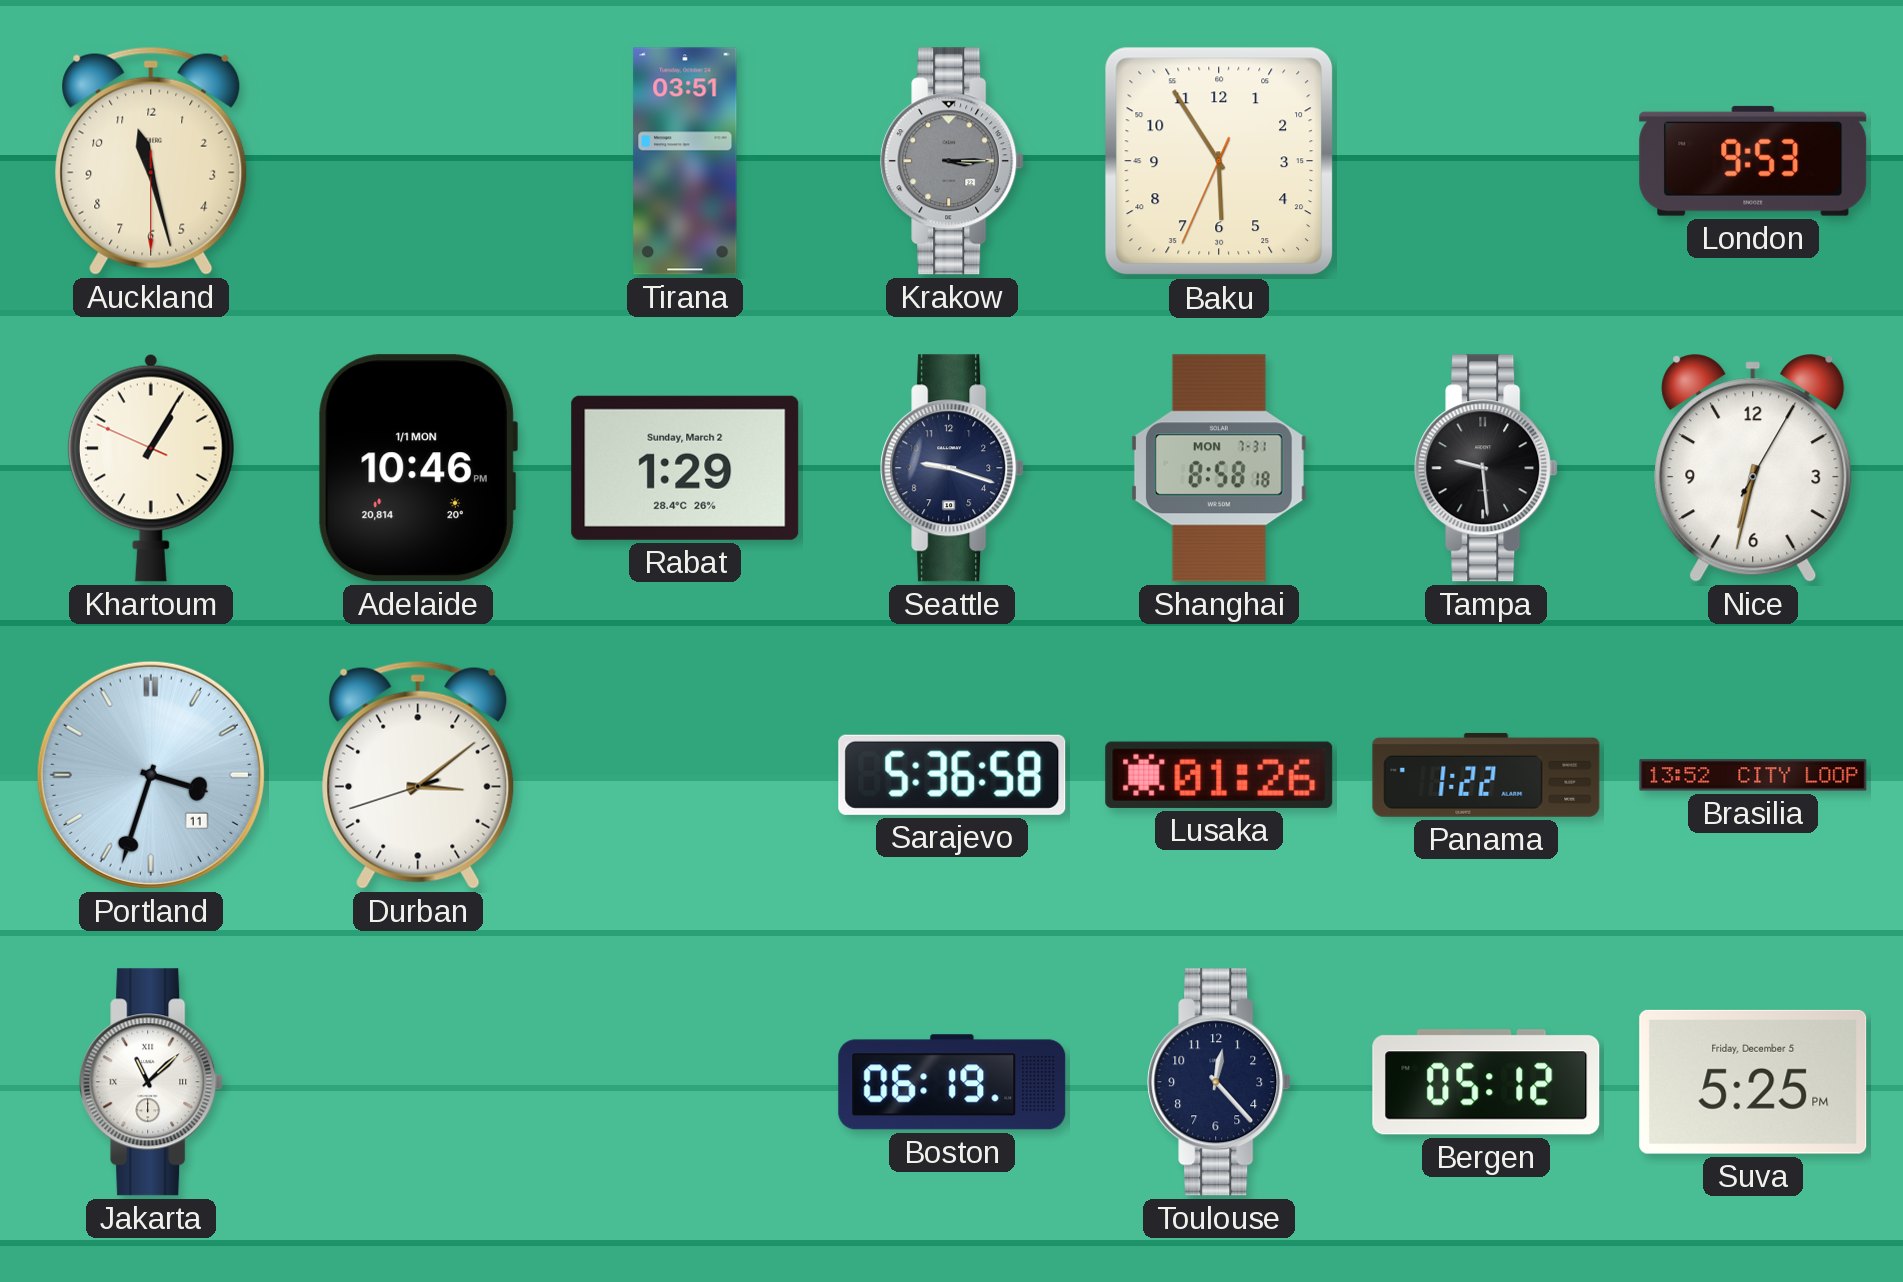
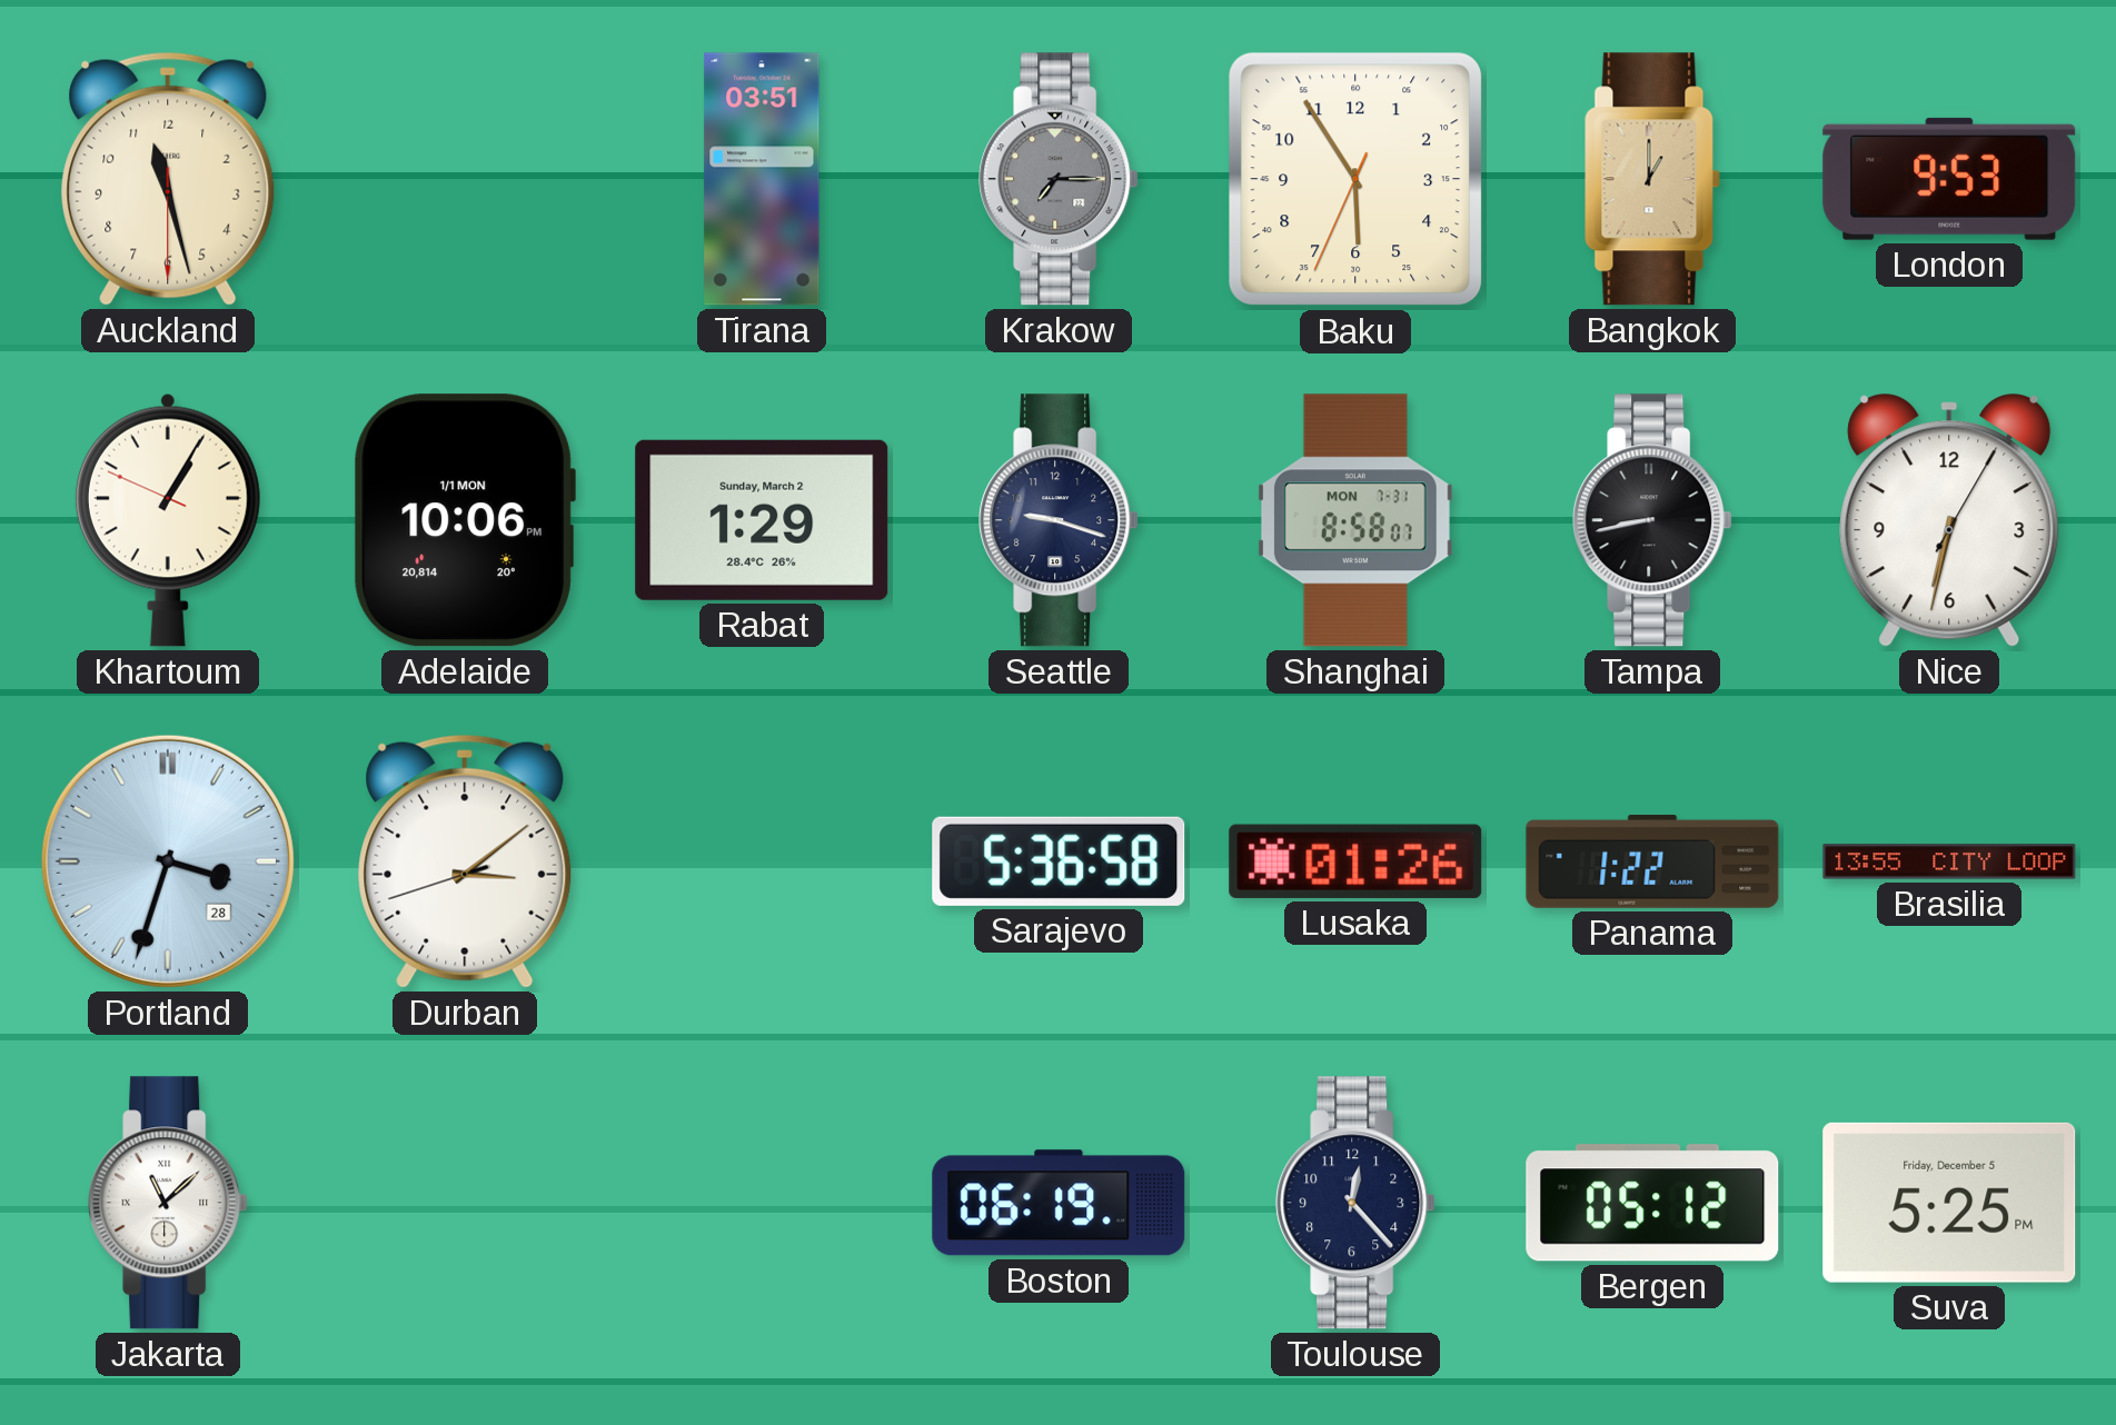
Krakow: 3:15 -> 7:15 (1059, 179)
Bangkok: none -> 1:00 (1652, 179)
Adelaide: 10:46 -> 10:06 (465, 520)
Shanghai: 8:58:18 -> 8:58:07 (1355, 520)
Tampa: 9:29 -> 8:43 (1652, 520)
Portland date: 11 -> 28 (168, 861)
Brasilia: 13:52 -> 13:55 (1949, 861)
